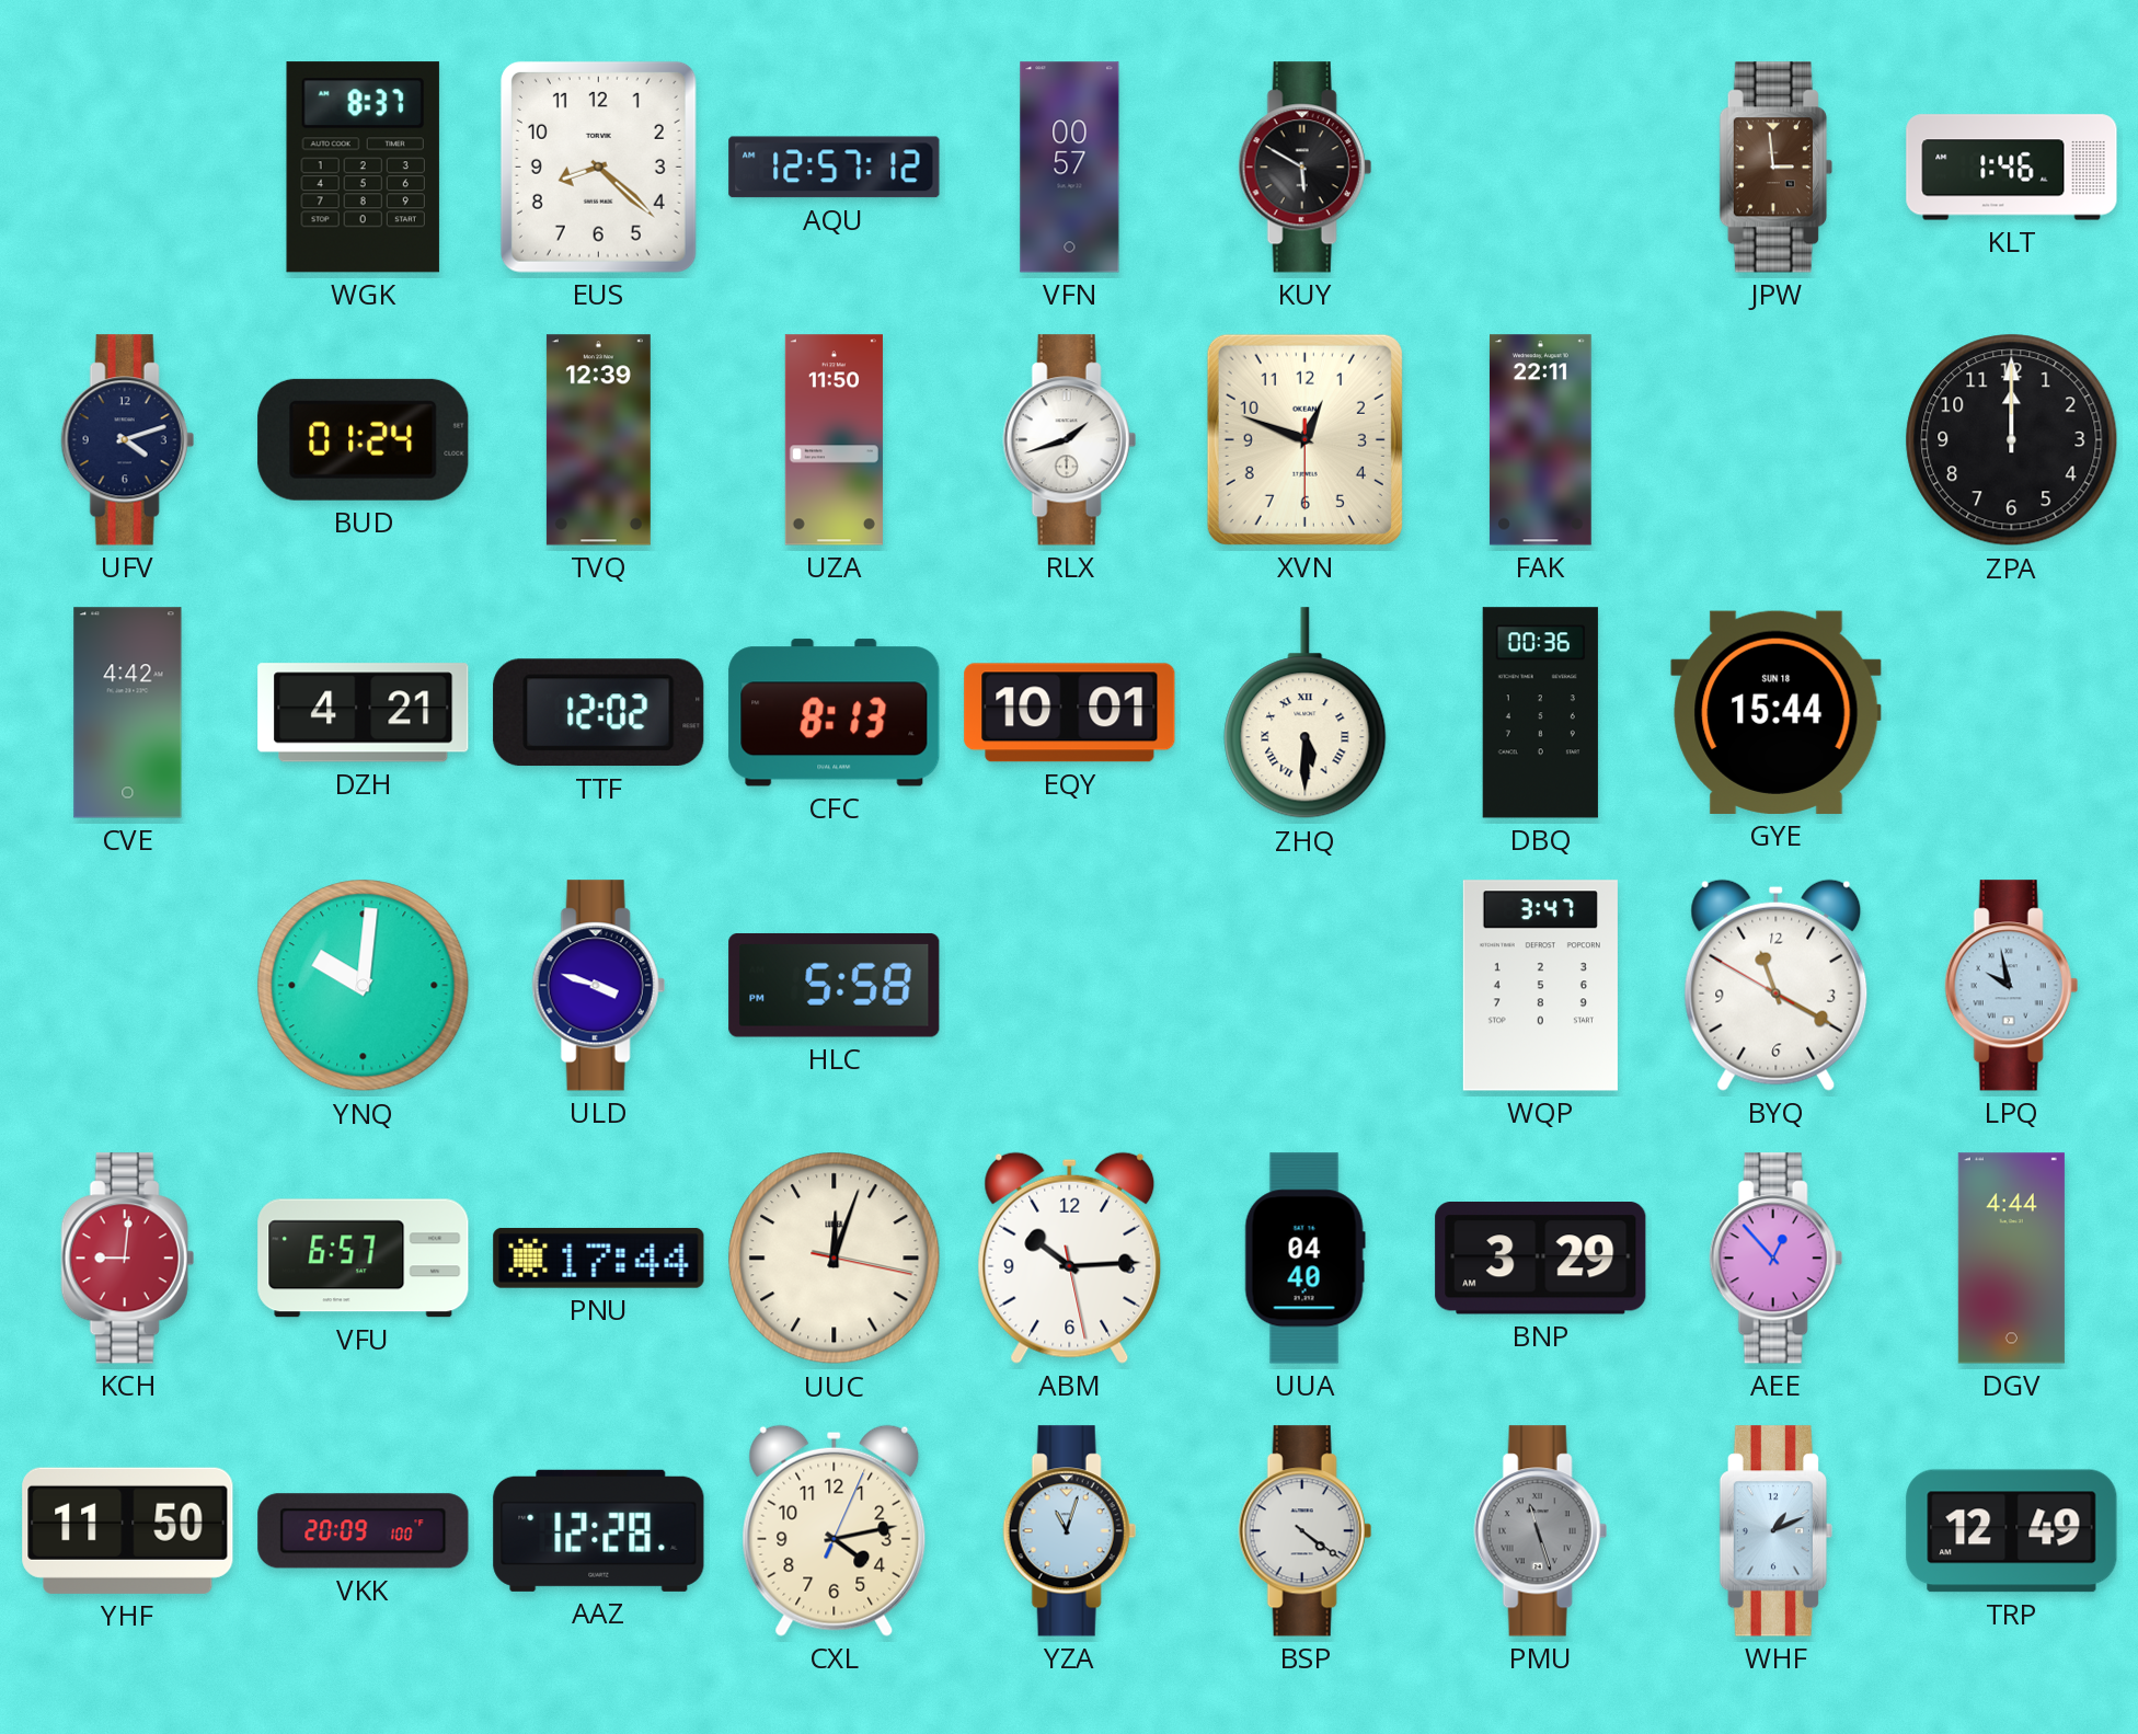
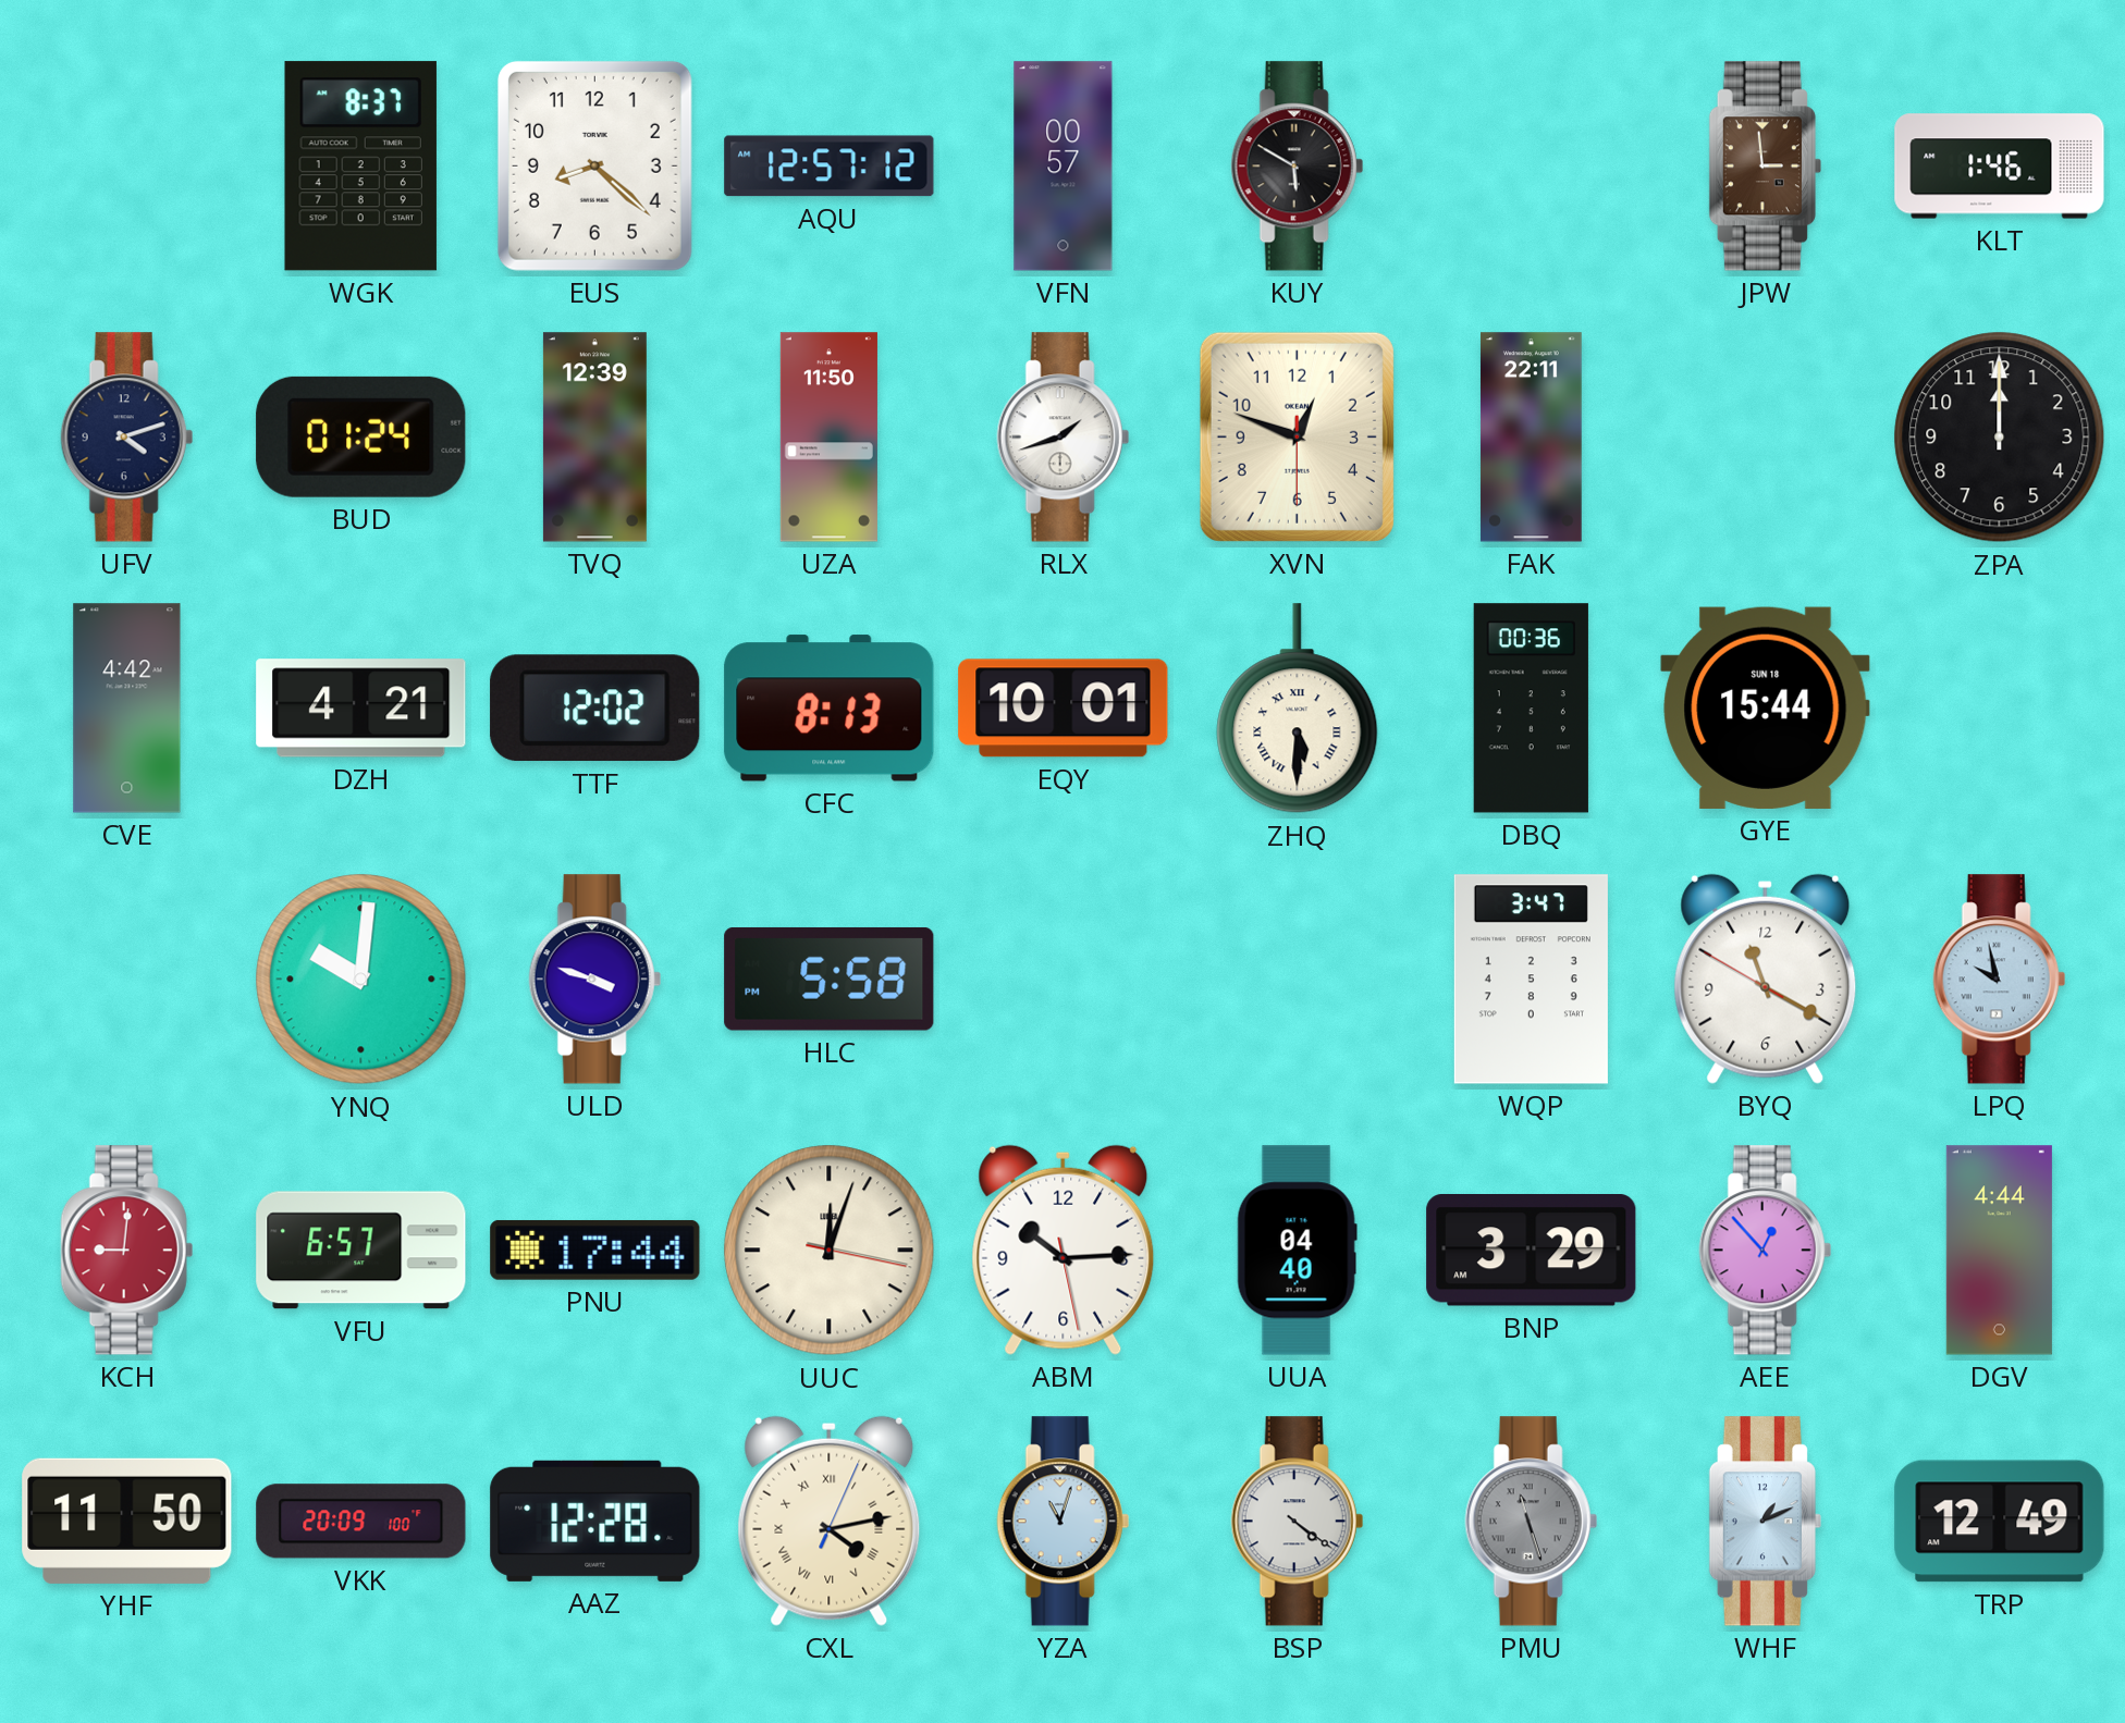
CXL numerals: Arabic -> Roman (830, 1521)
